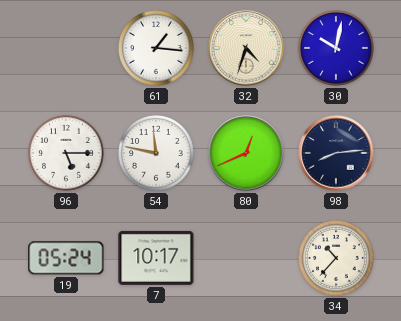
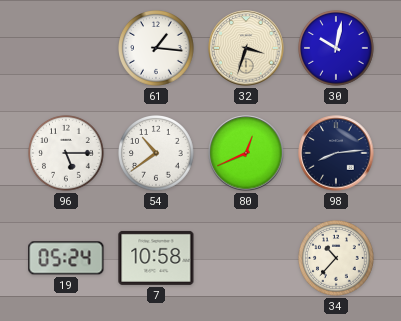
32: 4:33 -> 3:33 (246, 48)
54: 11:47 -> 10:39 (157, 154)
7: 10:17 -> 10:58 (156, 258)
